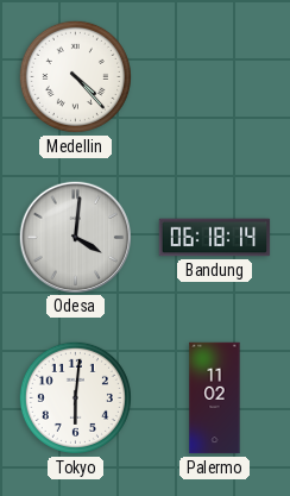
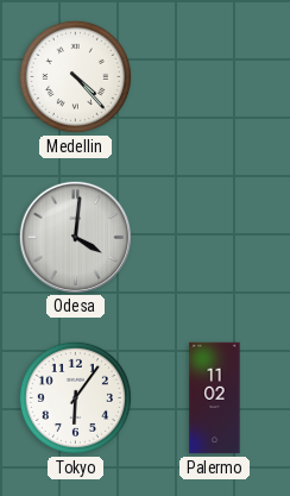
Bandung: 06:18 -> none (215, 238)
Tokyo: 6:01 -> 6:06 (75, 397)
